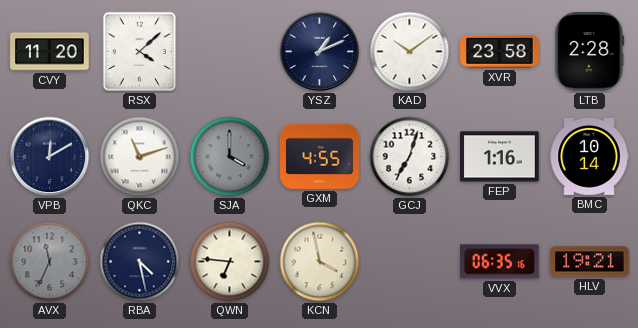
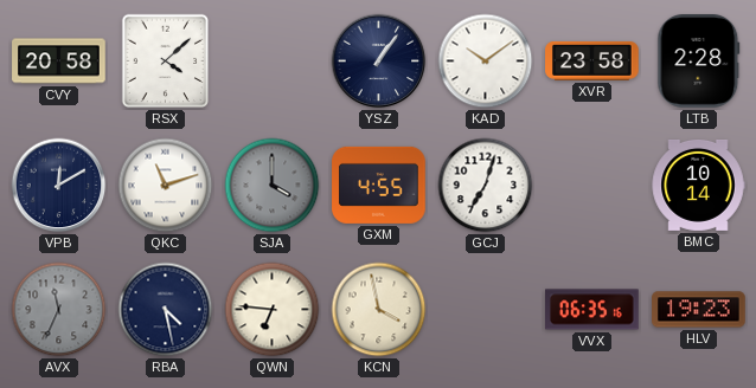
CVY: 11:20 -> 20:58 (59, 62)
YSZ: 1:11 -> 1:06 (379, 62)
FEP: 1:16 -> none (500, 157)
HLV: 19:21 -> 19:23 (699, 310)
